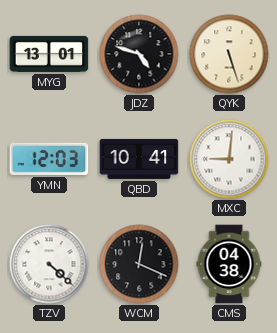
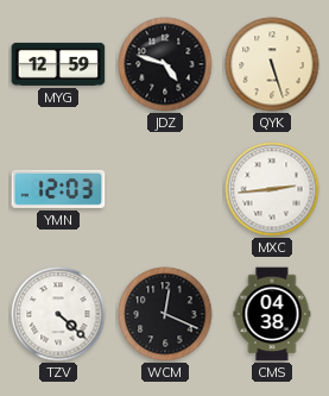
MYG: 13:01 -> 12:59 (58, 64)
QBD: 10:41 -> none (139, 159)
MXC: 9:01 -> 2:44 (272, 189)
